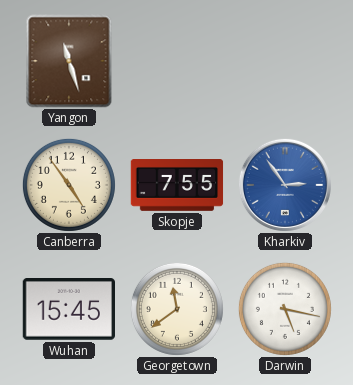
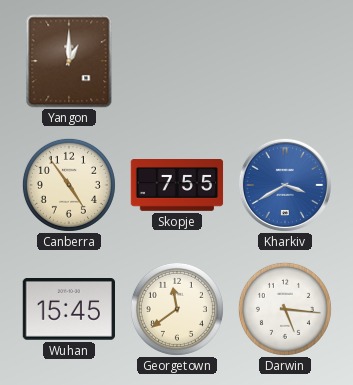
Yangon: 11:27 -> 1:00 (69, 61)
Kharkiv: 2:54 -> 3:40 (285, 185)
Darwin: 5:17 -> 5:16 (285, 309)
